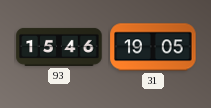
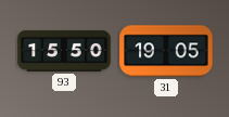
93: 15:46 -> 15:50 (64, 51)
